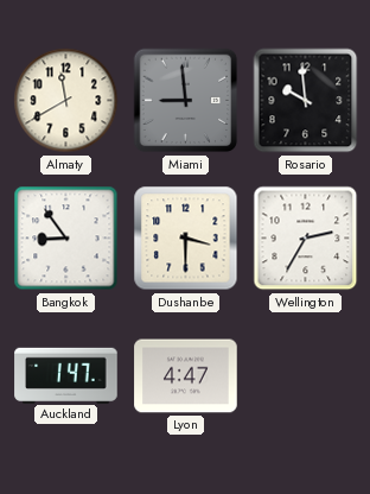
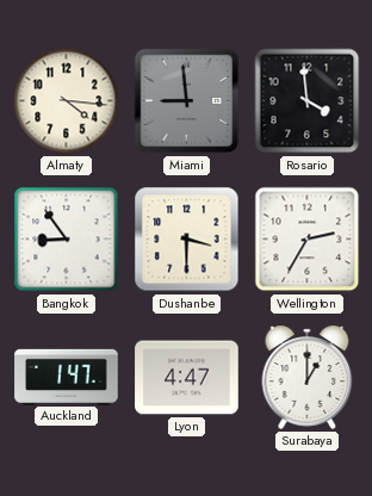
Almaty: 11:40 -> 4:16 (67, 101)
Rosario: 9:59 -> 3:59 (308, 101)
Surabaya: none -> 1:00 (308, 377)
